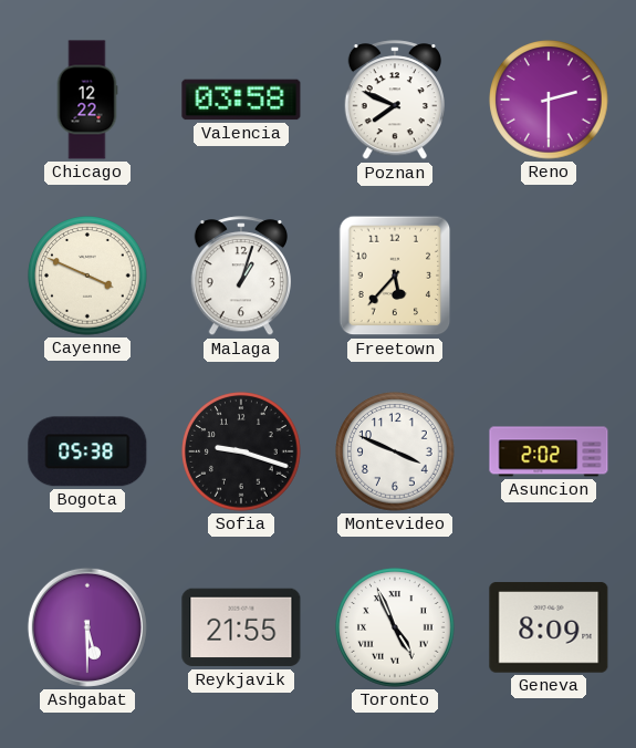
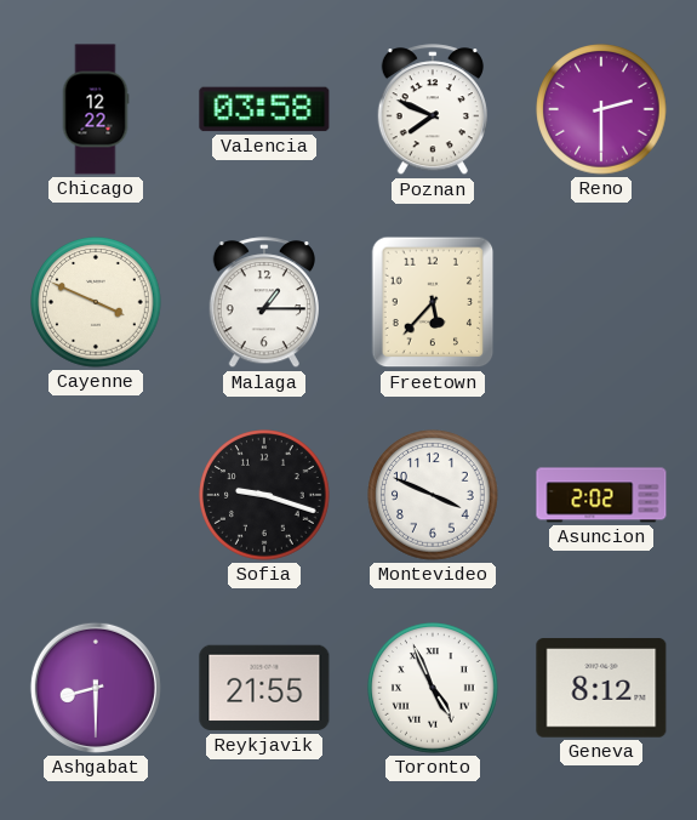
Malaga: 1:03 -> 1:15 (264, 303)
Bogota: 05:38 -> none (87, 451)
Ashgabat: 5:30 -> 8:30 (96, 688)
Geneva: 8:09 -> 8:12 (601, 688)
